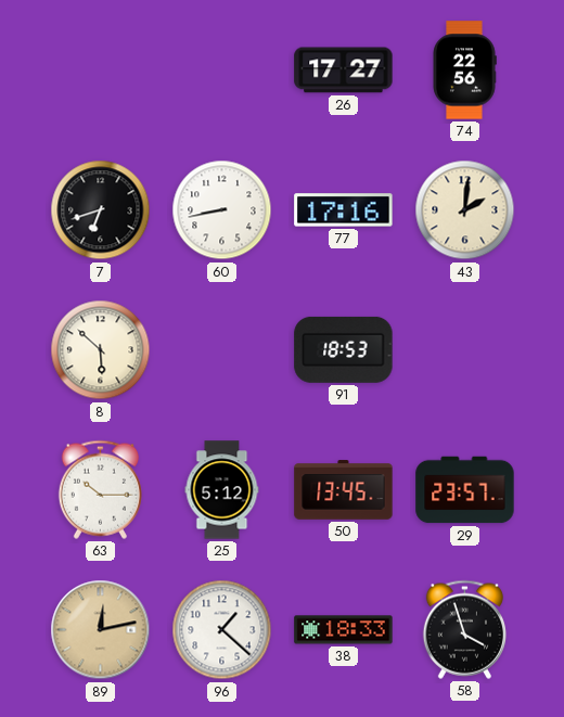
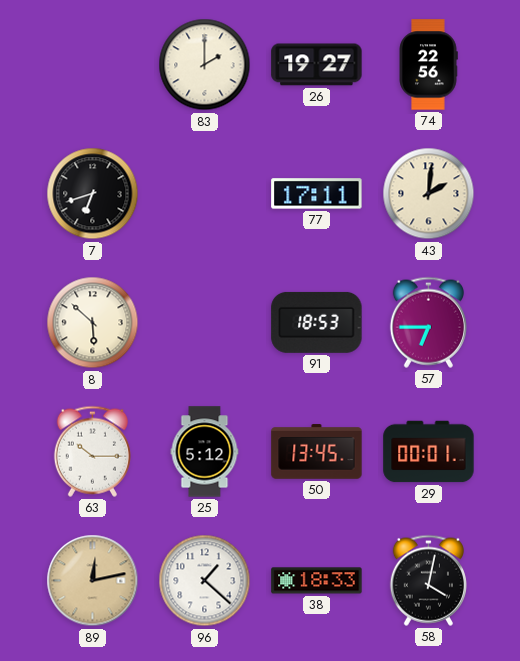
83: none -> 2:00 (205, 65)
26: 17:27 -> 19:27 (317, 65)
60: 8:43 -> none (222, 210)
77: 17:16 -> 17:11 (317, 194)
57: none -> 6:45 (428, 322)
29: 23:57 -> 00:01 (429, 452)
58: 3:57 -> 4:02 (428, 580)
